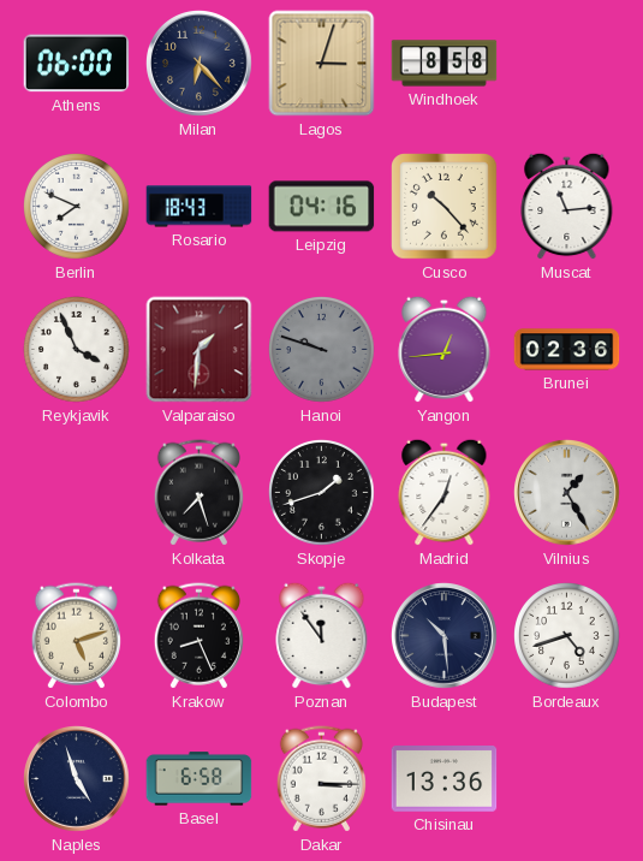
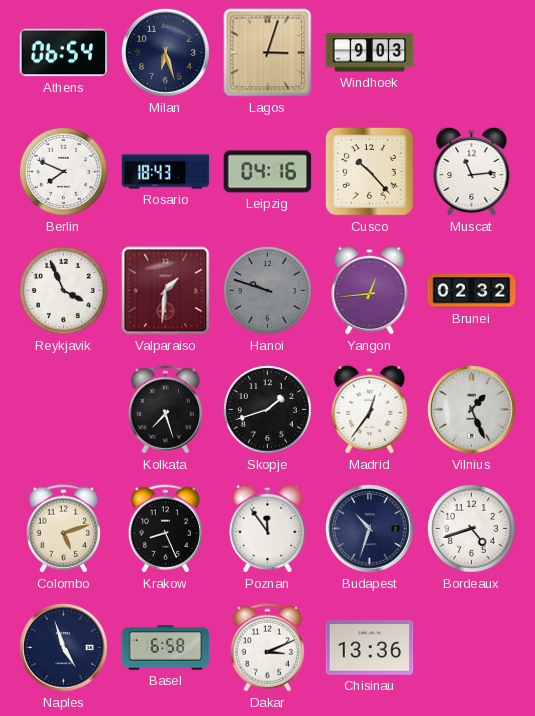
Athens: 06:00 -> 06:54 (64, 53)
Milan: 6:23 -> 6:27 (166, 53)
Windhoek: 8:58 -> 9:03 (370, 53)
Brunei: 02:36 -> 02:32 (472, 291)
Vilnius: 1:25 -> 1:26 (472, 410)
Budapest: 10:29 -> 10:33 (370, 529)
Dakar: 3:15 -> 3:11 (267, 648)
